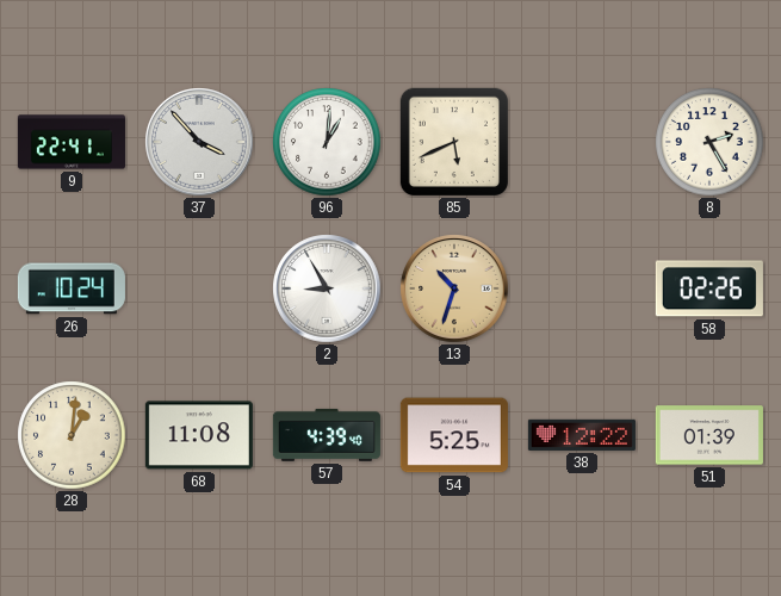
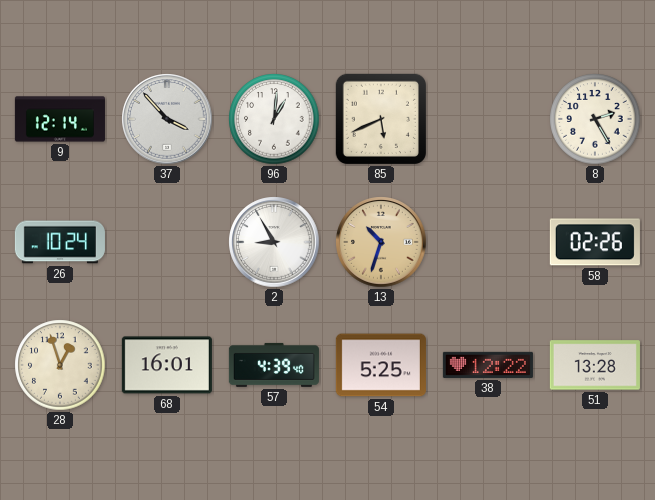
9: 22:41 -> 12:14 (60, 119)
28: 1:01 -> 12:57 (60, 365)
68: 11:08 -> 16:01 (167, 365)
51: 01:39 -> 13:28 (595, 365)
